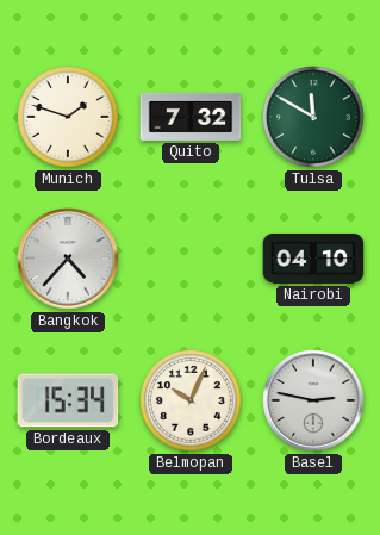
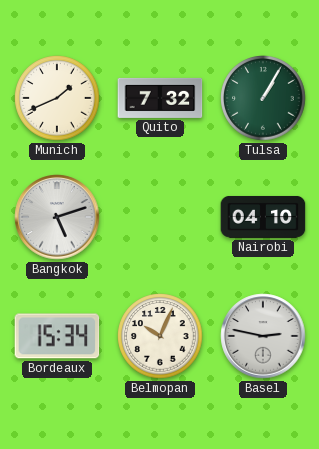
Munich: 1:48 -> 1:41 (57, 98)
Tulsa: 11:50 -> 1:05 (263, 98)
Bangkok: 4:37 -> 5:12 (57, 217)
